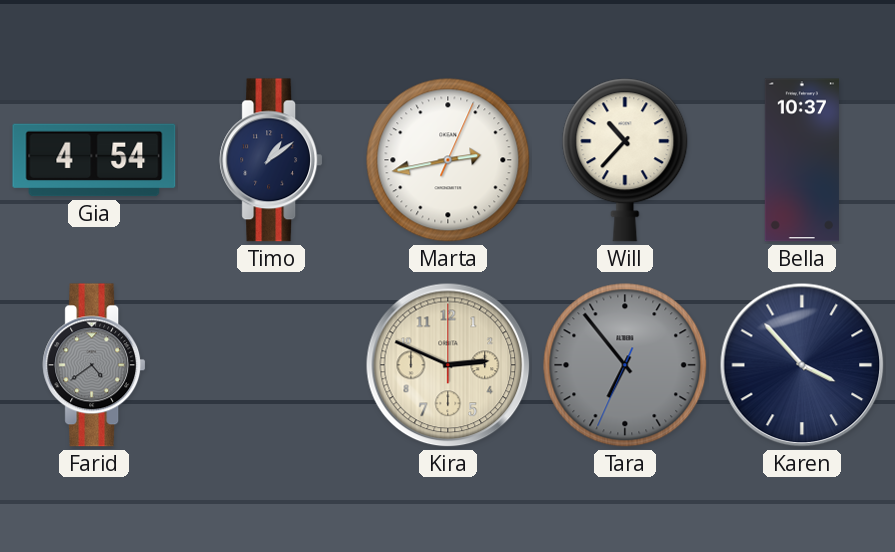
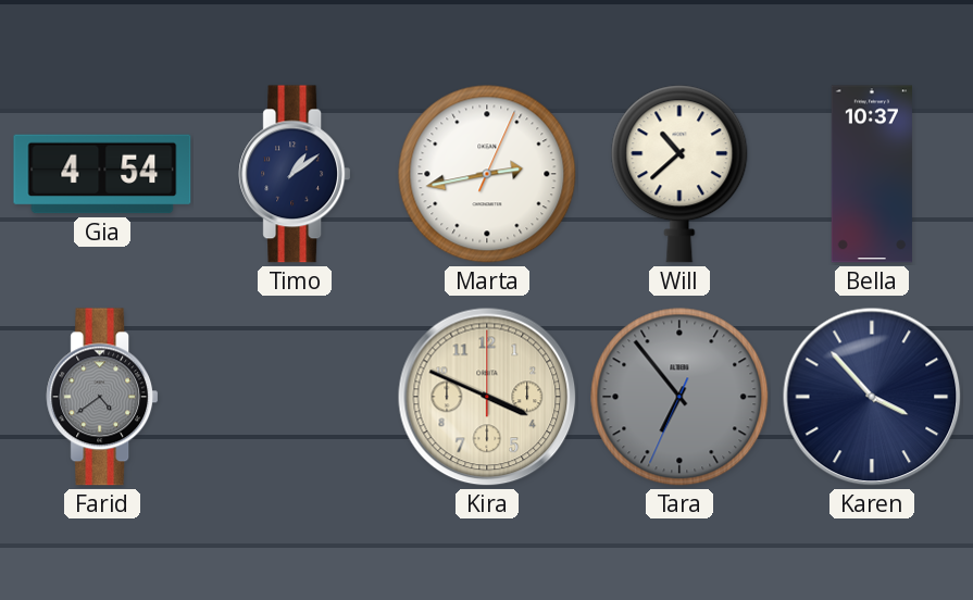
Will: 10:37 -> 10:38 (679, 174)
Kira: 2:49 -> 3:49 (487, 397)
